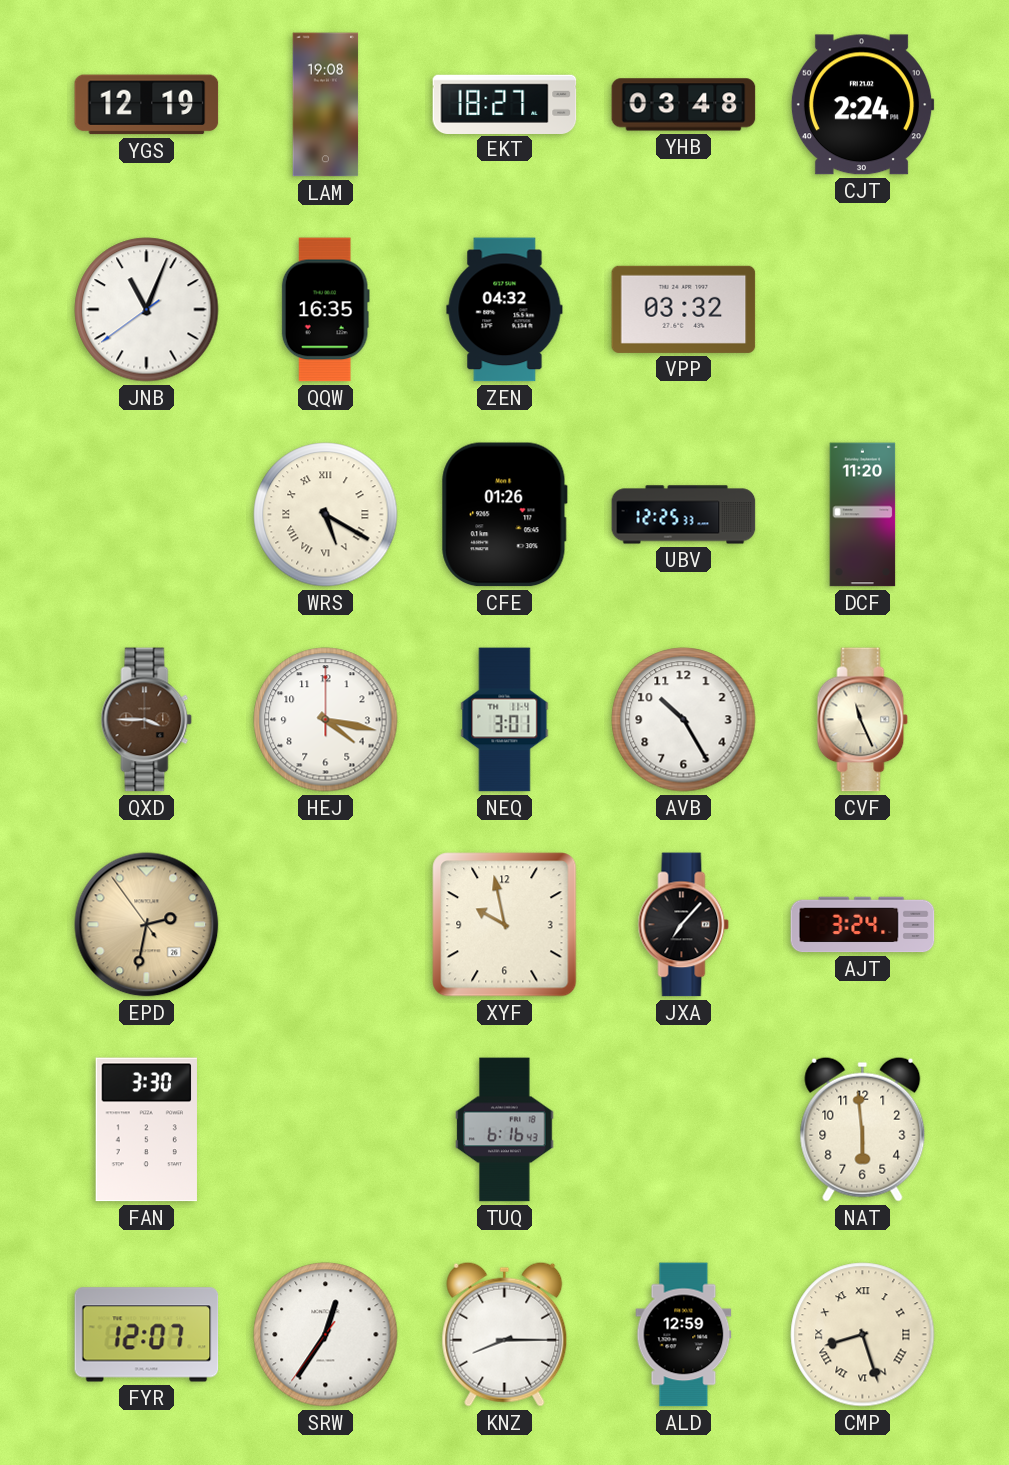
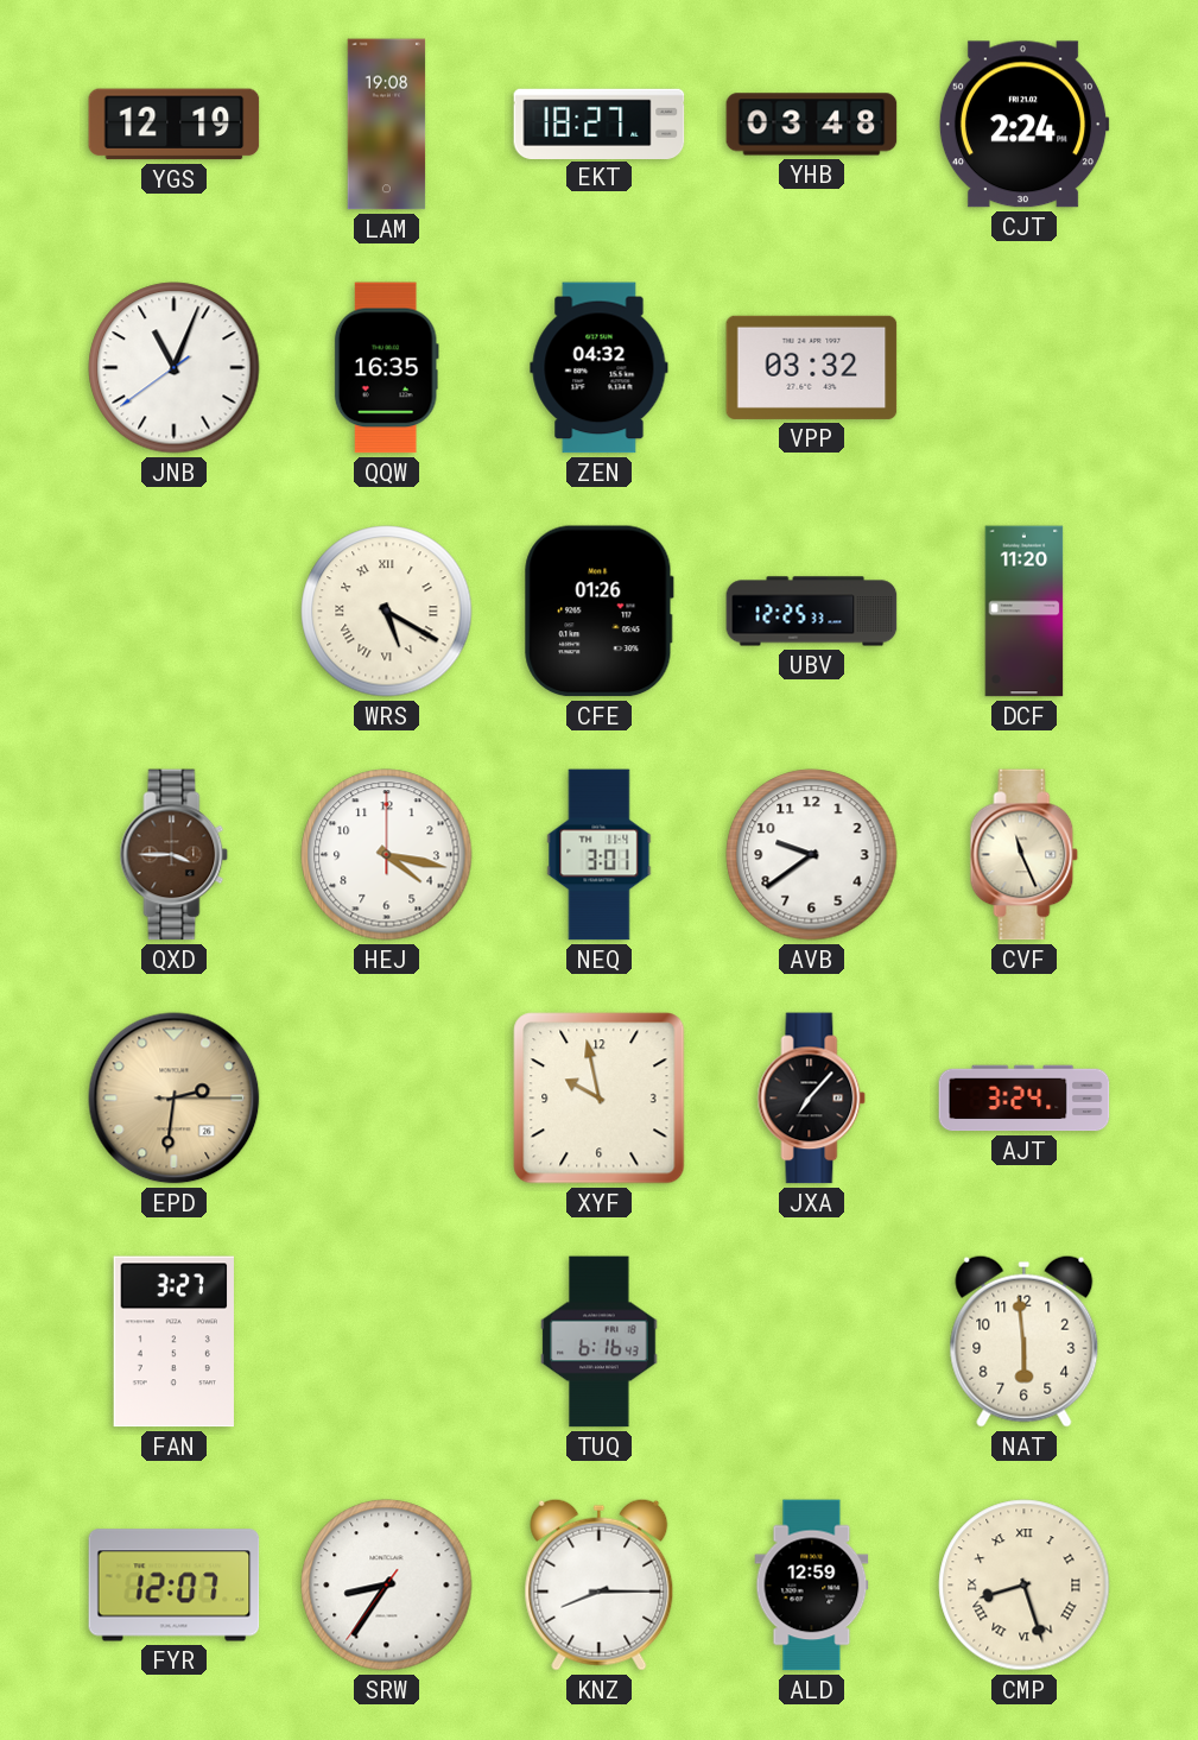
AVB: 10:25 -> 9:39 (812, 855)
EPD: 2:31:54 -> 2:31:15 (175, 1099)
FAN: 3:30 -> 3:27 (173, 1342)
SRW: 12:35 -> 8:35 (387, 1586)
